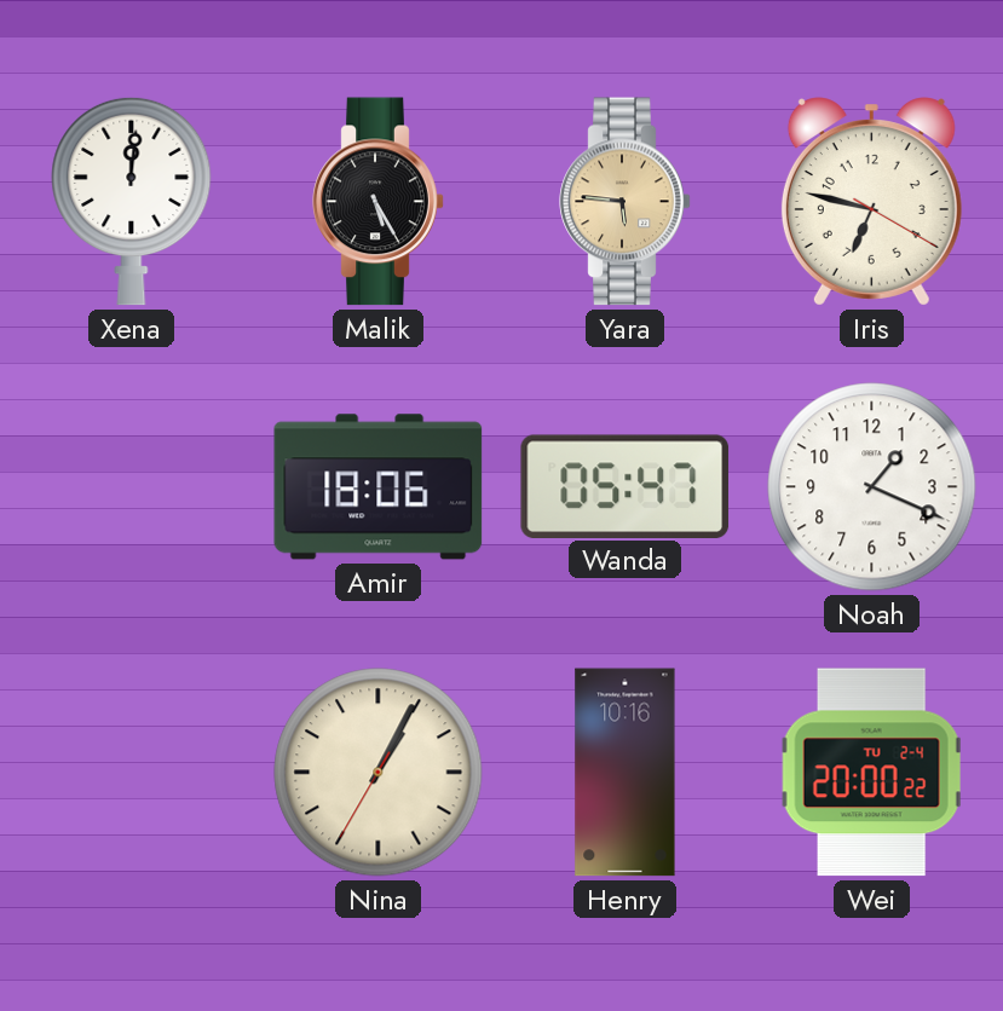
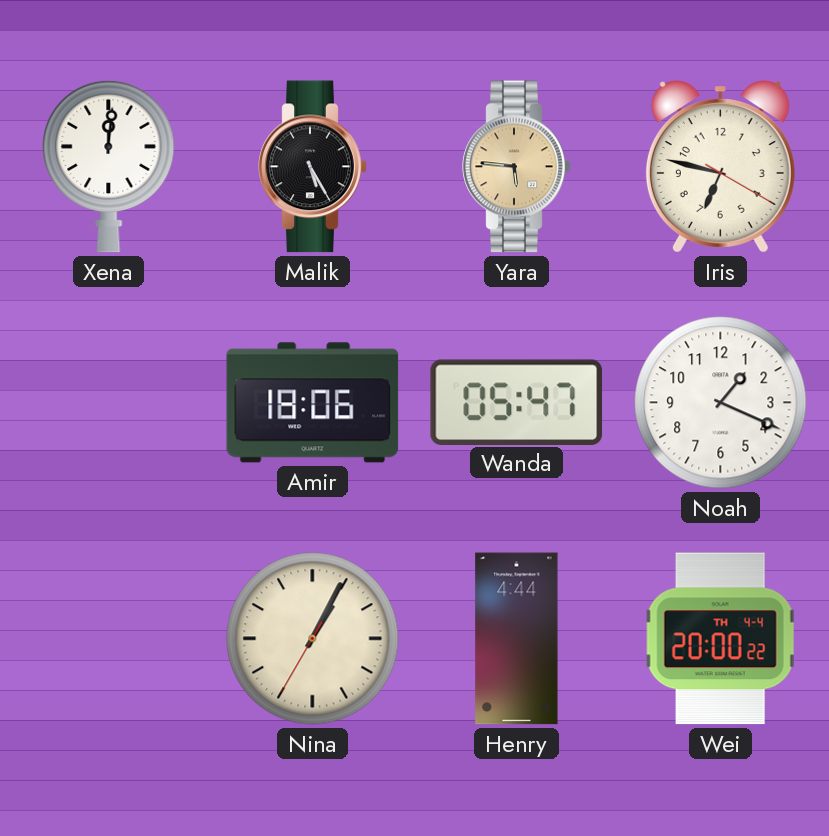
Henry: 10:16 -> 4:44 (517, 639)
Wei date: TU 2-4 -> TH 4-4 (721, 639)
